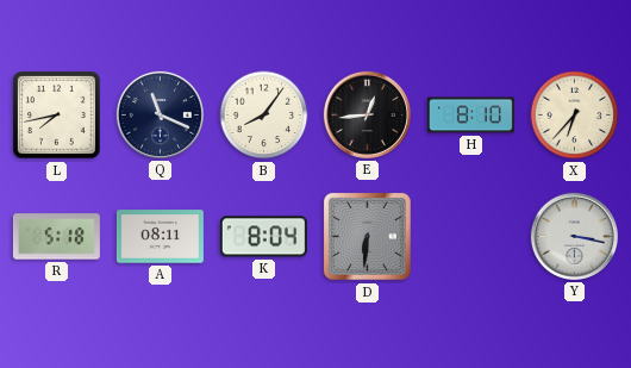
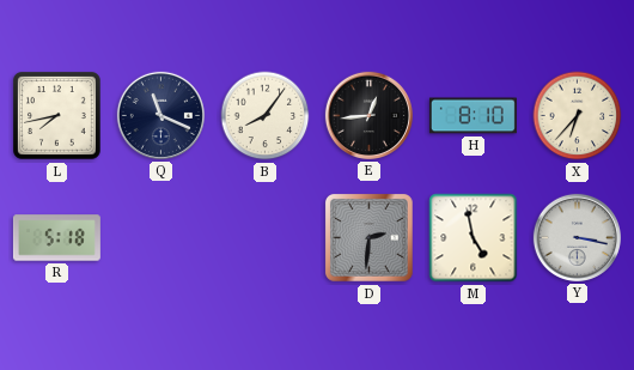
A: 08:11 -> none (160, 237)
K: 8:04 -> none (263, 237)
D: 6:31 -> 2:31 (370, 238)
M: none -> 4:58 (474, 238)
